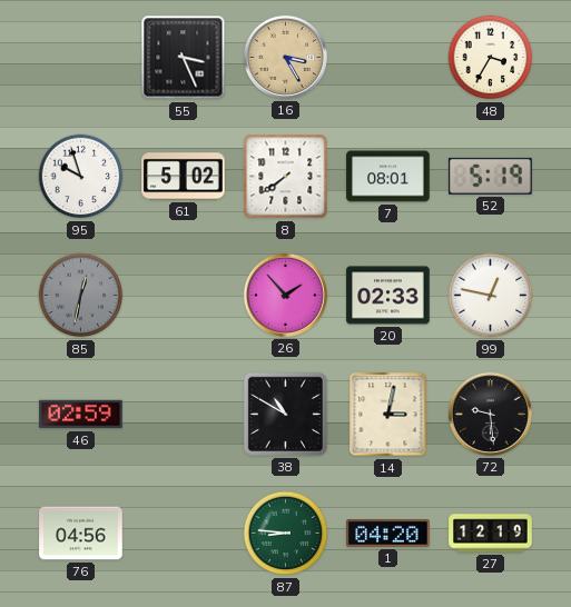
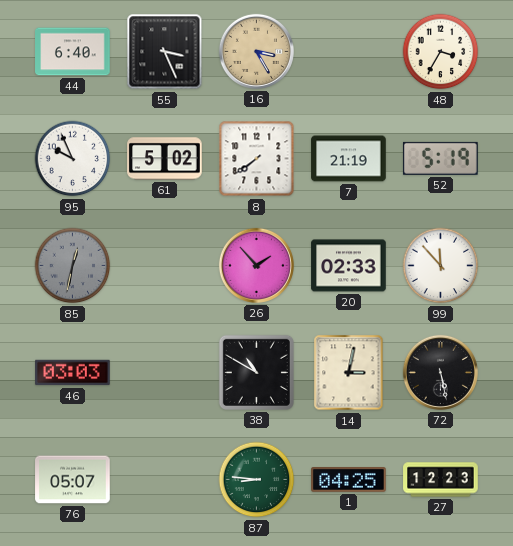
44: none -> 6:40 (73, 52)
95: 9:57 -> 9:56 (73, 159)
7: 08:01 -> 21:19 (349, 159)
99: 12:47 -> 11:53 (441, 266)
46: 02:59 -> 03:03 (73, 373)
72: 9:29 -> 5:28 (440, 372)
76: 04:56 -> 05:07 (73, 480)
1: 04:20 -> 04:25 (349, 480)
27: 12:19 -> 12:23 (441, 480)
